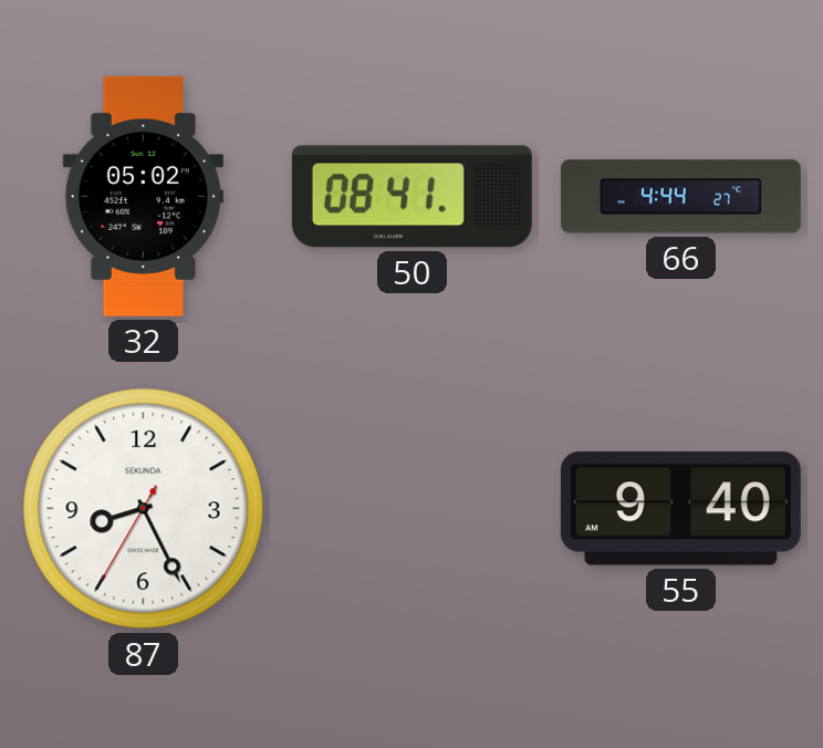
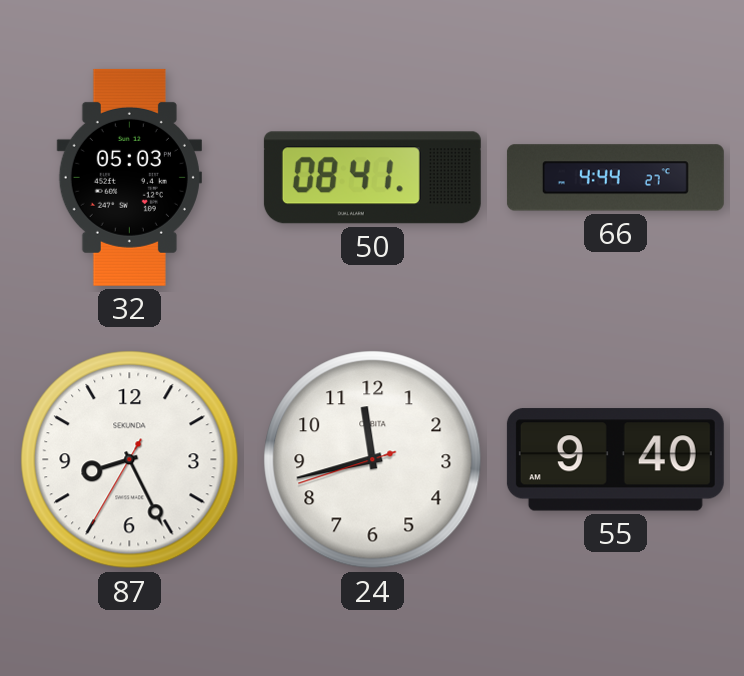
32: 05:02 -> 05:03 (129, 177)
24: none -> 11:42 (373, 460)
